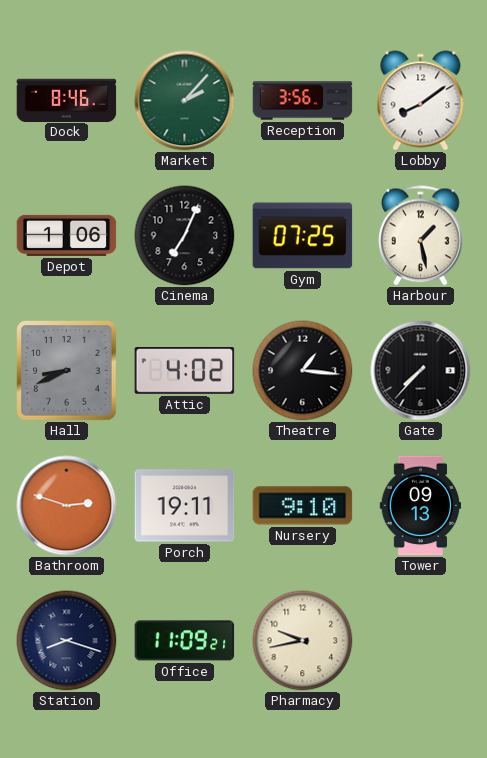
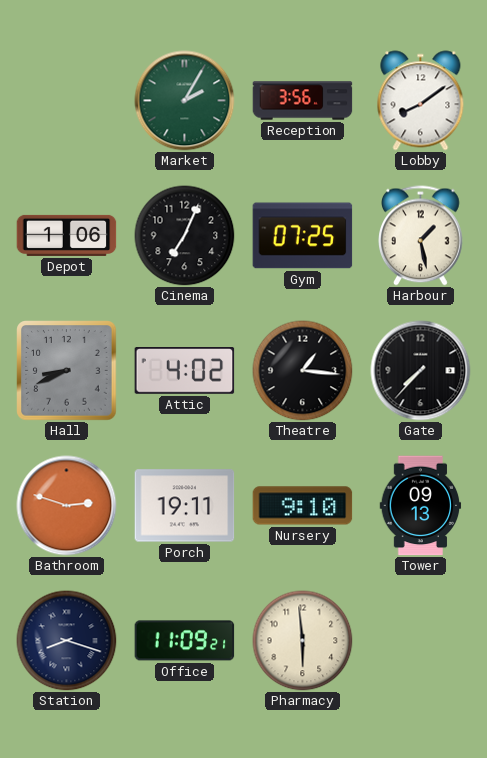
Dock: 8:46 -> none (67, 100)
Market: 2:07 -> 2:05 (185, 101)
Pharmacy: 9:43 -> 5:59 (303, 641)
